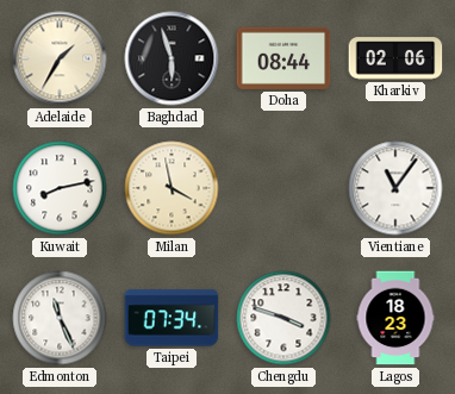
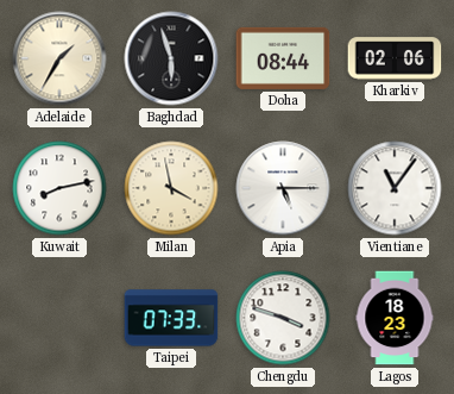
Apia: none -> 5:15 (283, 188)
Edmonton: 11:26 -> none (60, 318)
Taipei: 07:34 -> 07:33 (171, 318)
